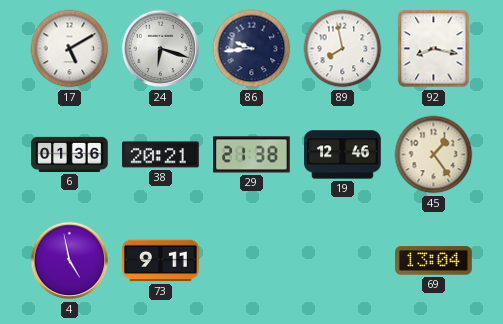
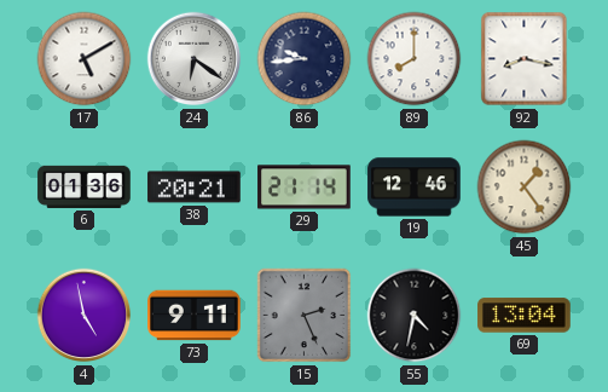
24: 6:18 -> 6:21 (195, 59)
89: 7:58 -> 8:00 (415, 59)
29: 21:38 -> 21:14 (305, 188)
15: none -> 2:26 (305, 316)
55: none -> 4:32 (415, 316)
